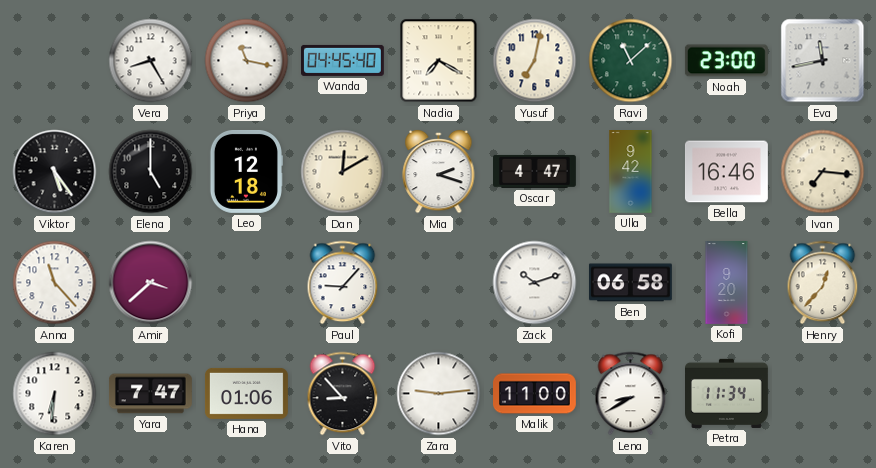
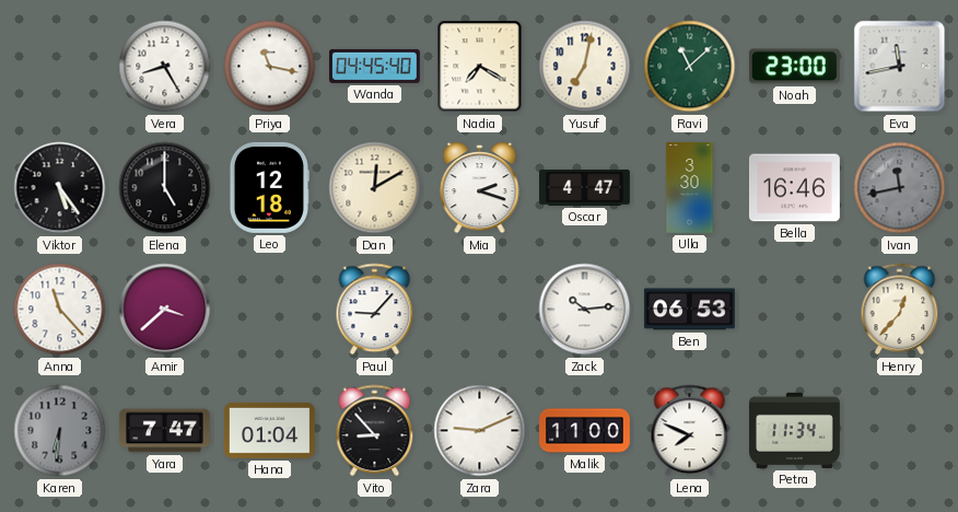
Ulla: 9:42 -> 3:30 (690, 188)
Ivan: 7:16 -> 11:43 (900, 188)
Ivan dial: cream -> grey (900, 188)
Zack: 10:12 -> 10:14 (585, 310)
Ben: 06:58 -> 06:53 (689, 310)
Kofi: 9:20 -> none (727, 283)
Karen dial: white -> grey (60, 431)
Hana: 01:06 -> 01:04 (269, 430)
Zara: 9:14 -> 9:11 (480, 431)
Lena: 8:40 -> 7:49 (690, 431)
